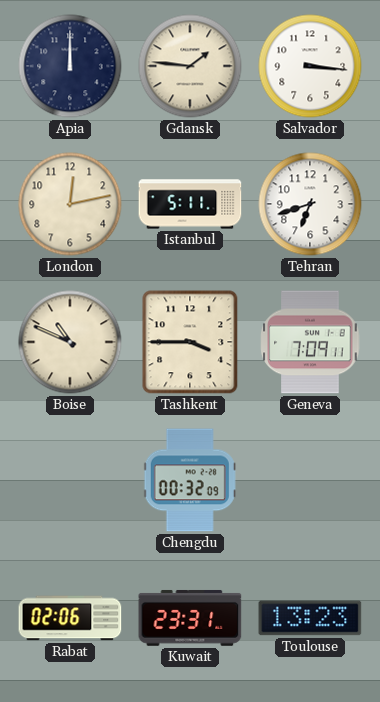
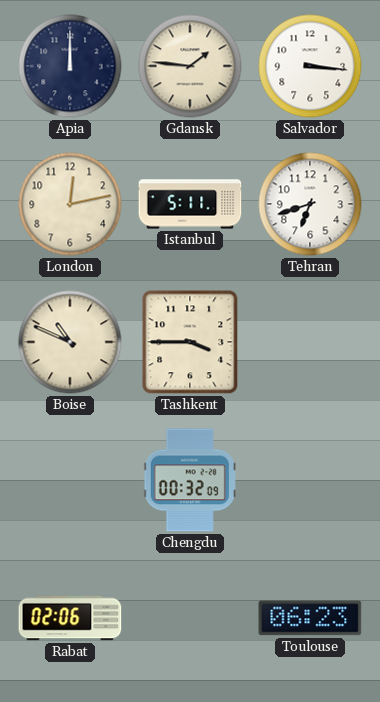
Geneva: 7:09 -> none (310, 342)
Kuwait: 23:31 -> none (190, 618)
Toulouse: 13:23 -> 06:23 (310, 618)
